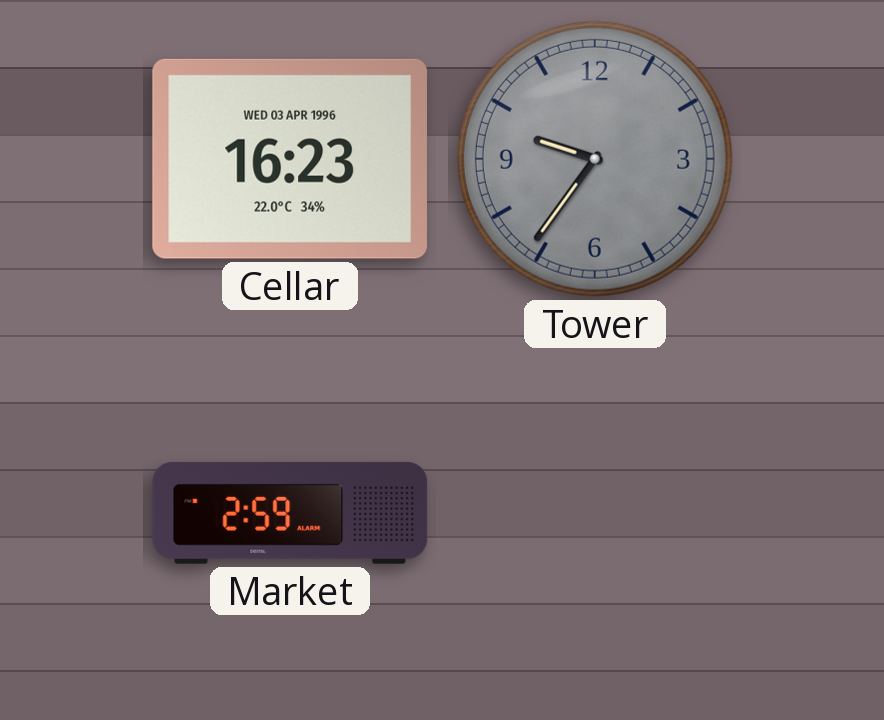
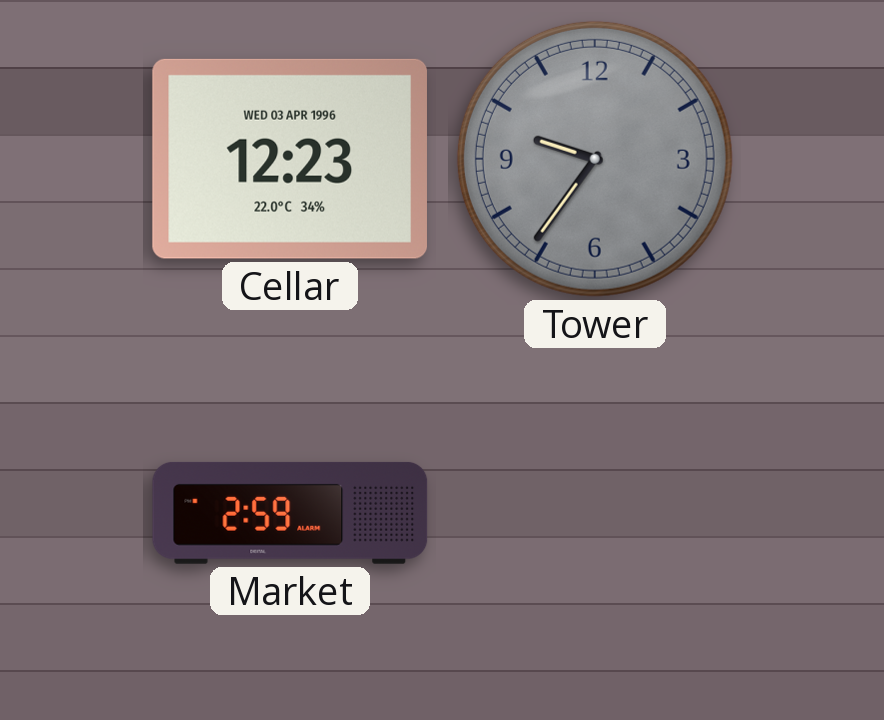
Cellar: 16:23 -> 12:23 (290, 159)
